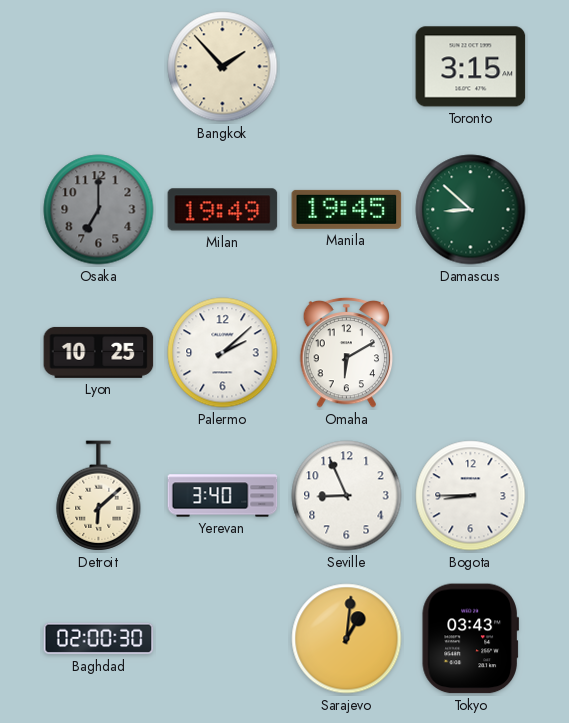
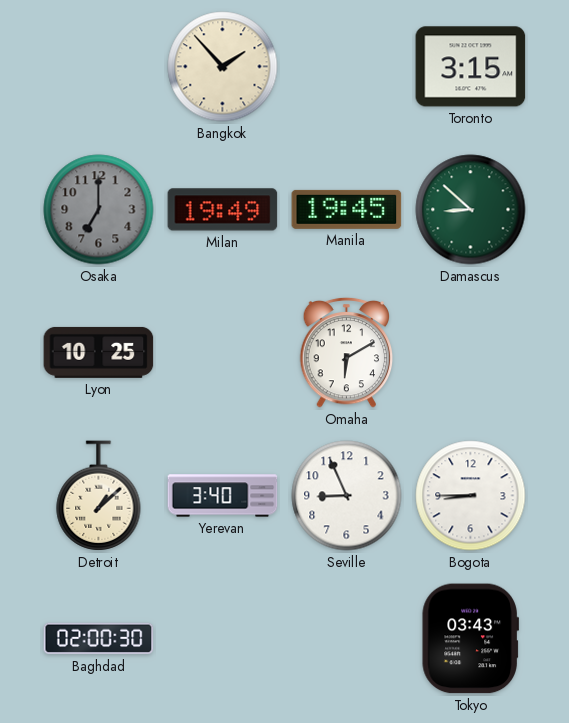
Palermo: 2:08 -> none (223, 353)
Detroit: 6:08 -> 1:08 (99, 496)
Sarajevo: 1:01 -> none (347, 639)
